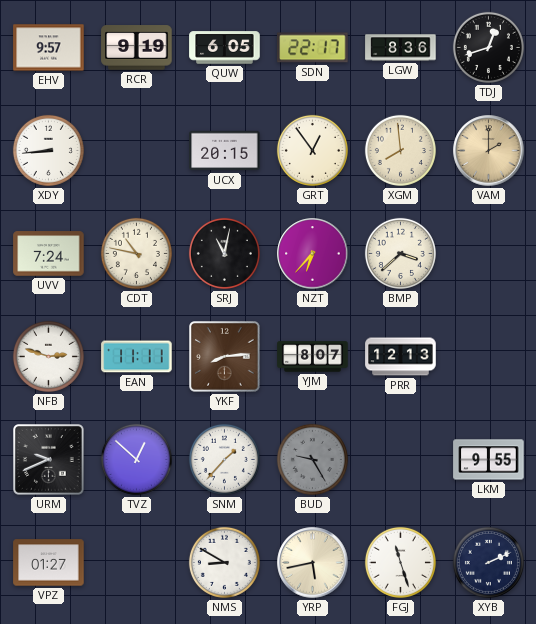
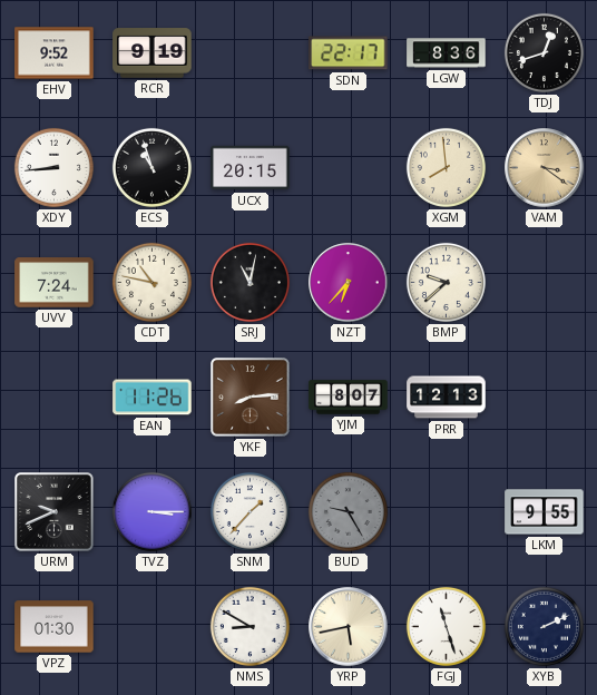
EHV: 9:57 -> 9:52 (55, 53)
QUW: 6:05 -> none (225, 48)
ECS: none -> 10:57 (151, 167)
GRT: 12:54 -> none (312, 150)
VAM: 2:00 -> 3:21 (545, 168)
BMP: 3:38 -> 9:38 (446, 282)
NFB: 2:48 -> none (48, 356)
EAN: 11:11 -> 11:26 (153, 398)
TVZ: 12:52 -> 3:15 (151, 511)
VPZ: 01:27 -> 01:30 (55, 627)
